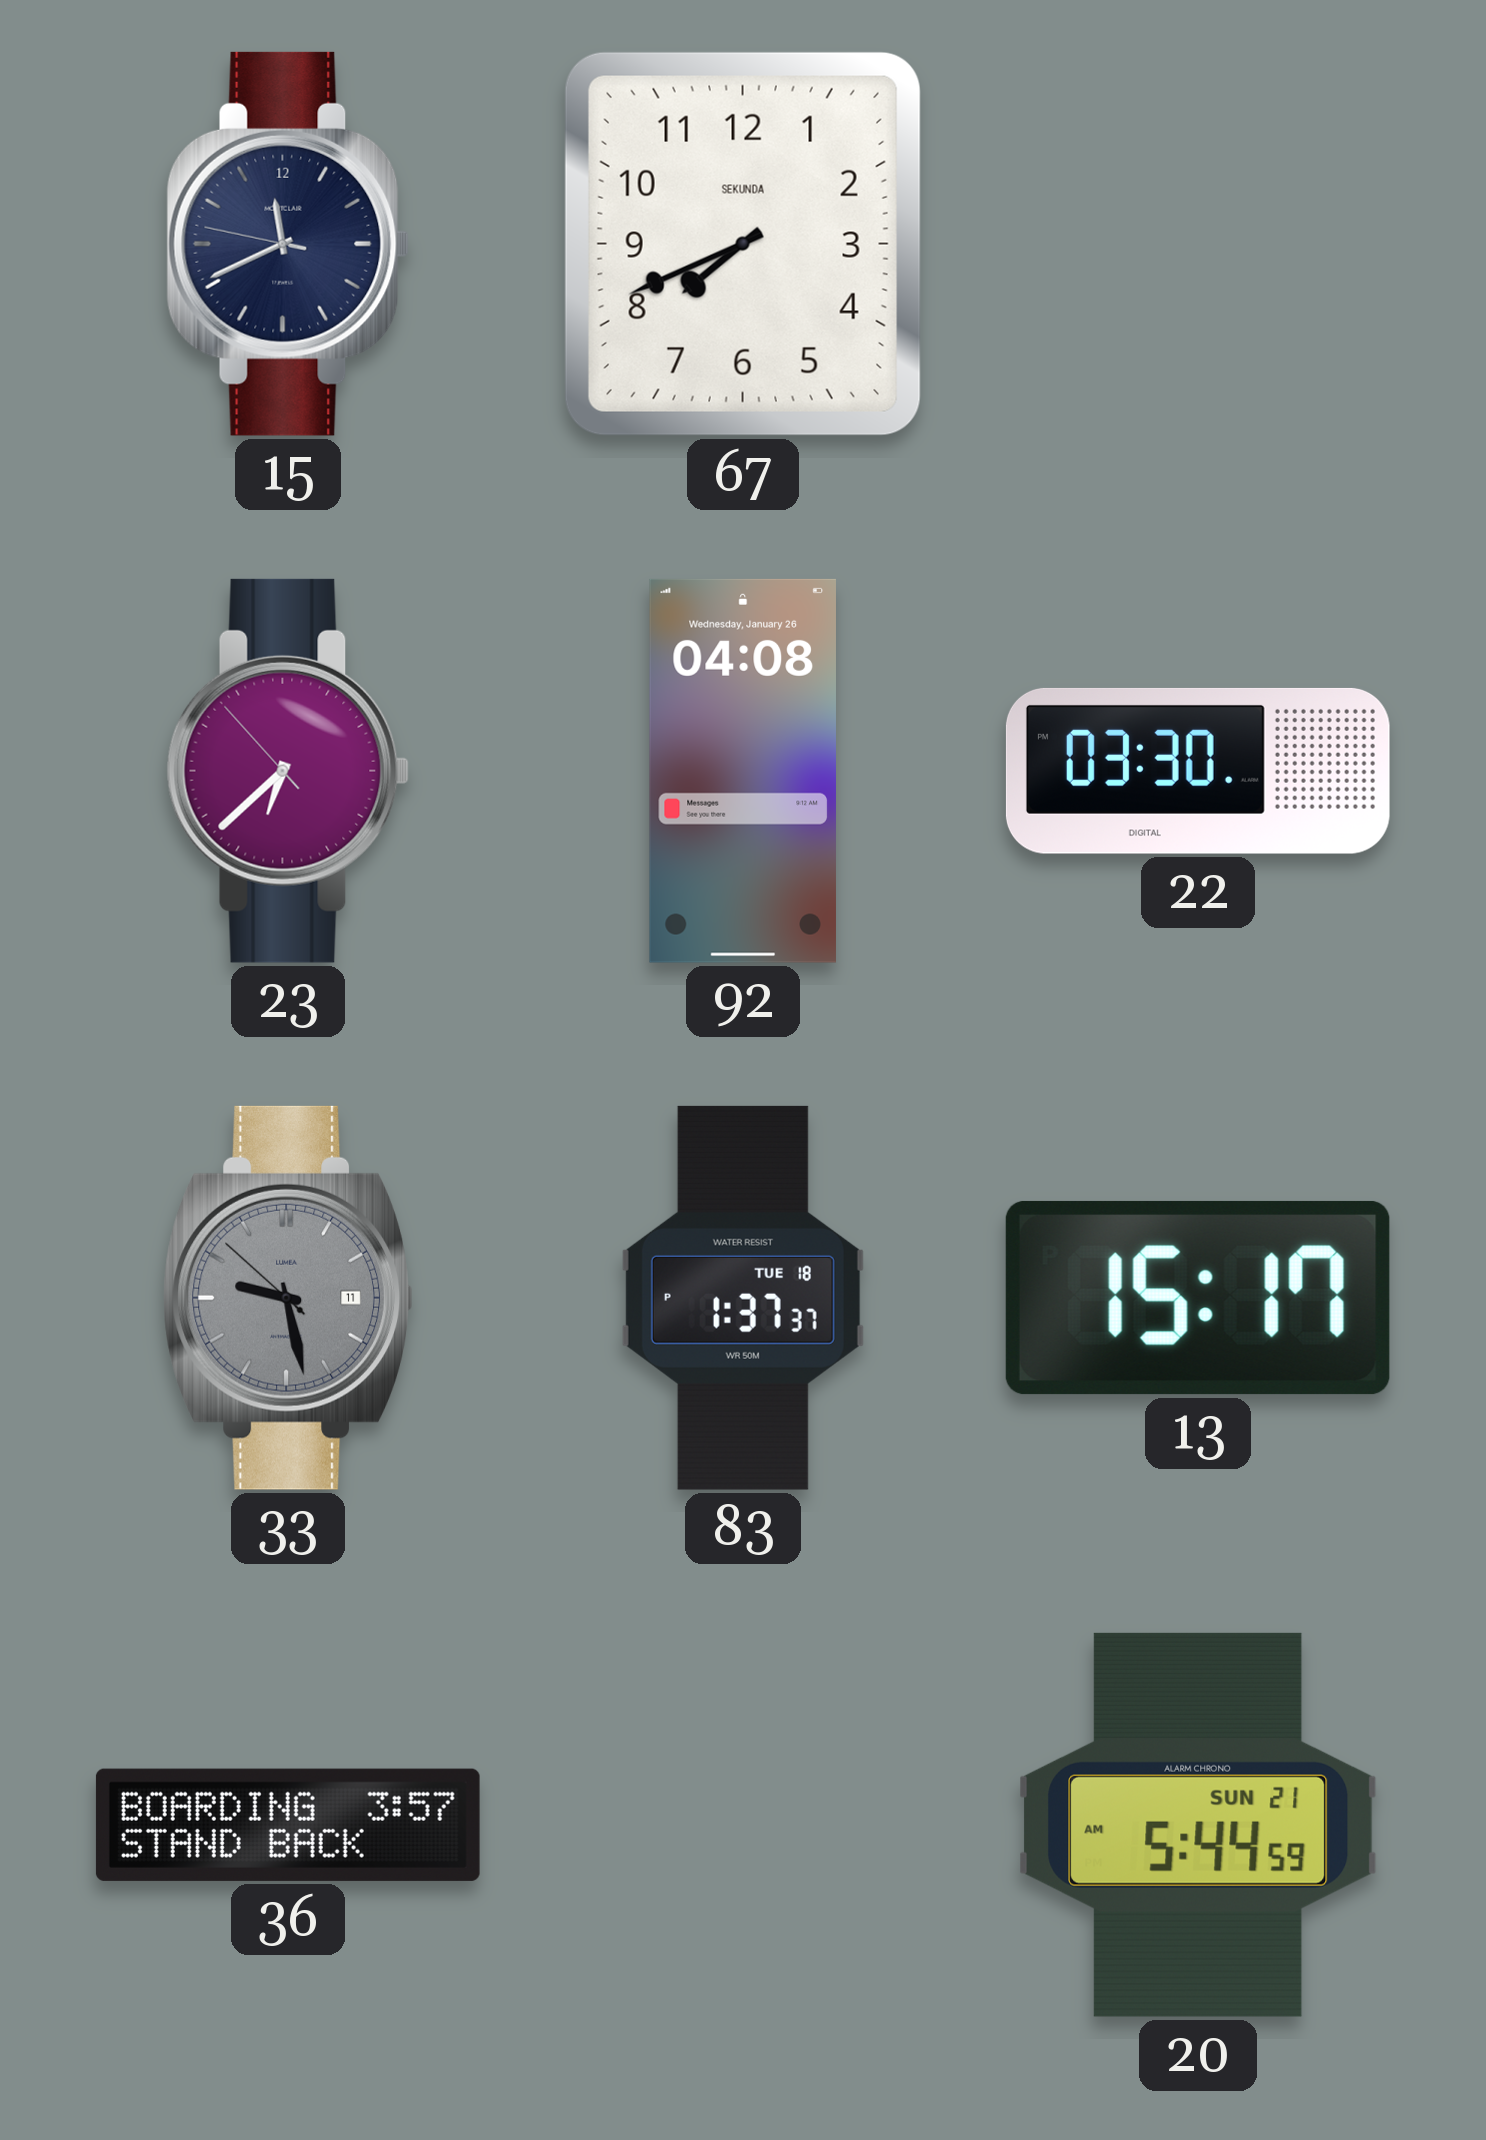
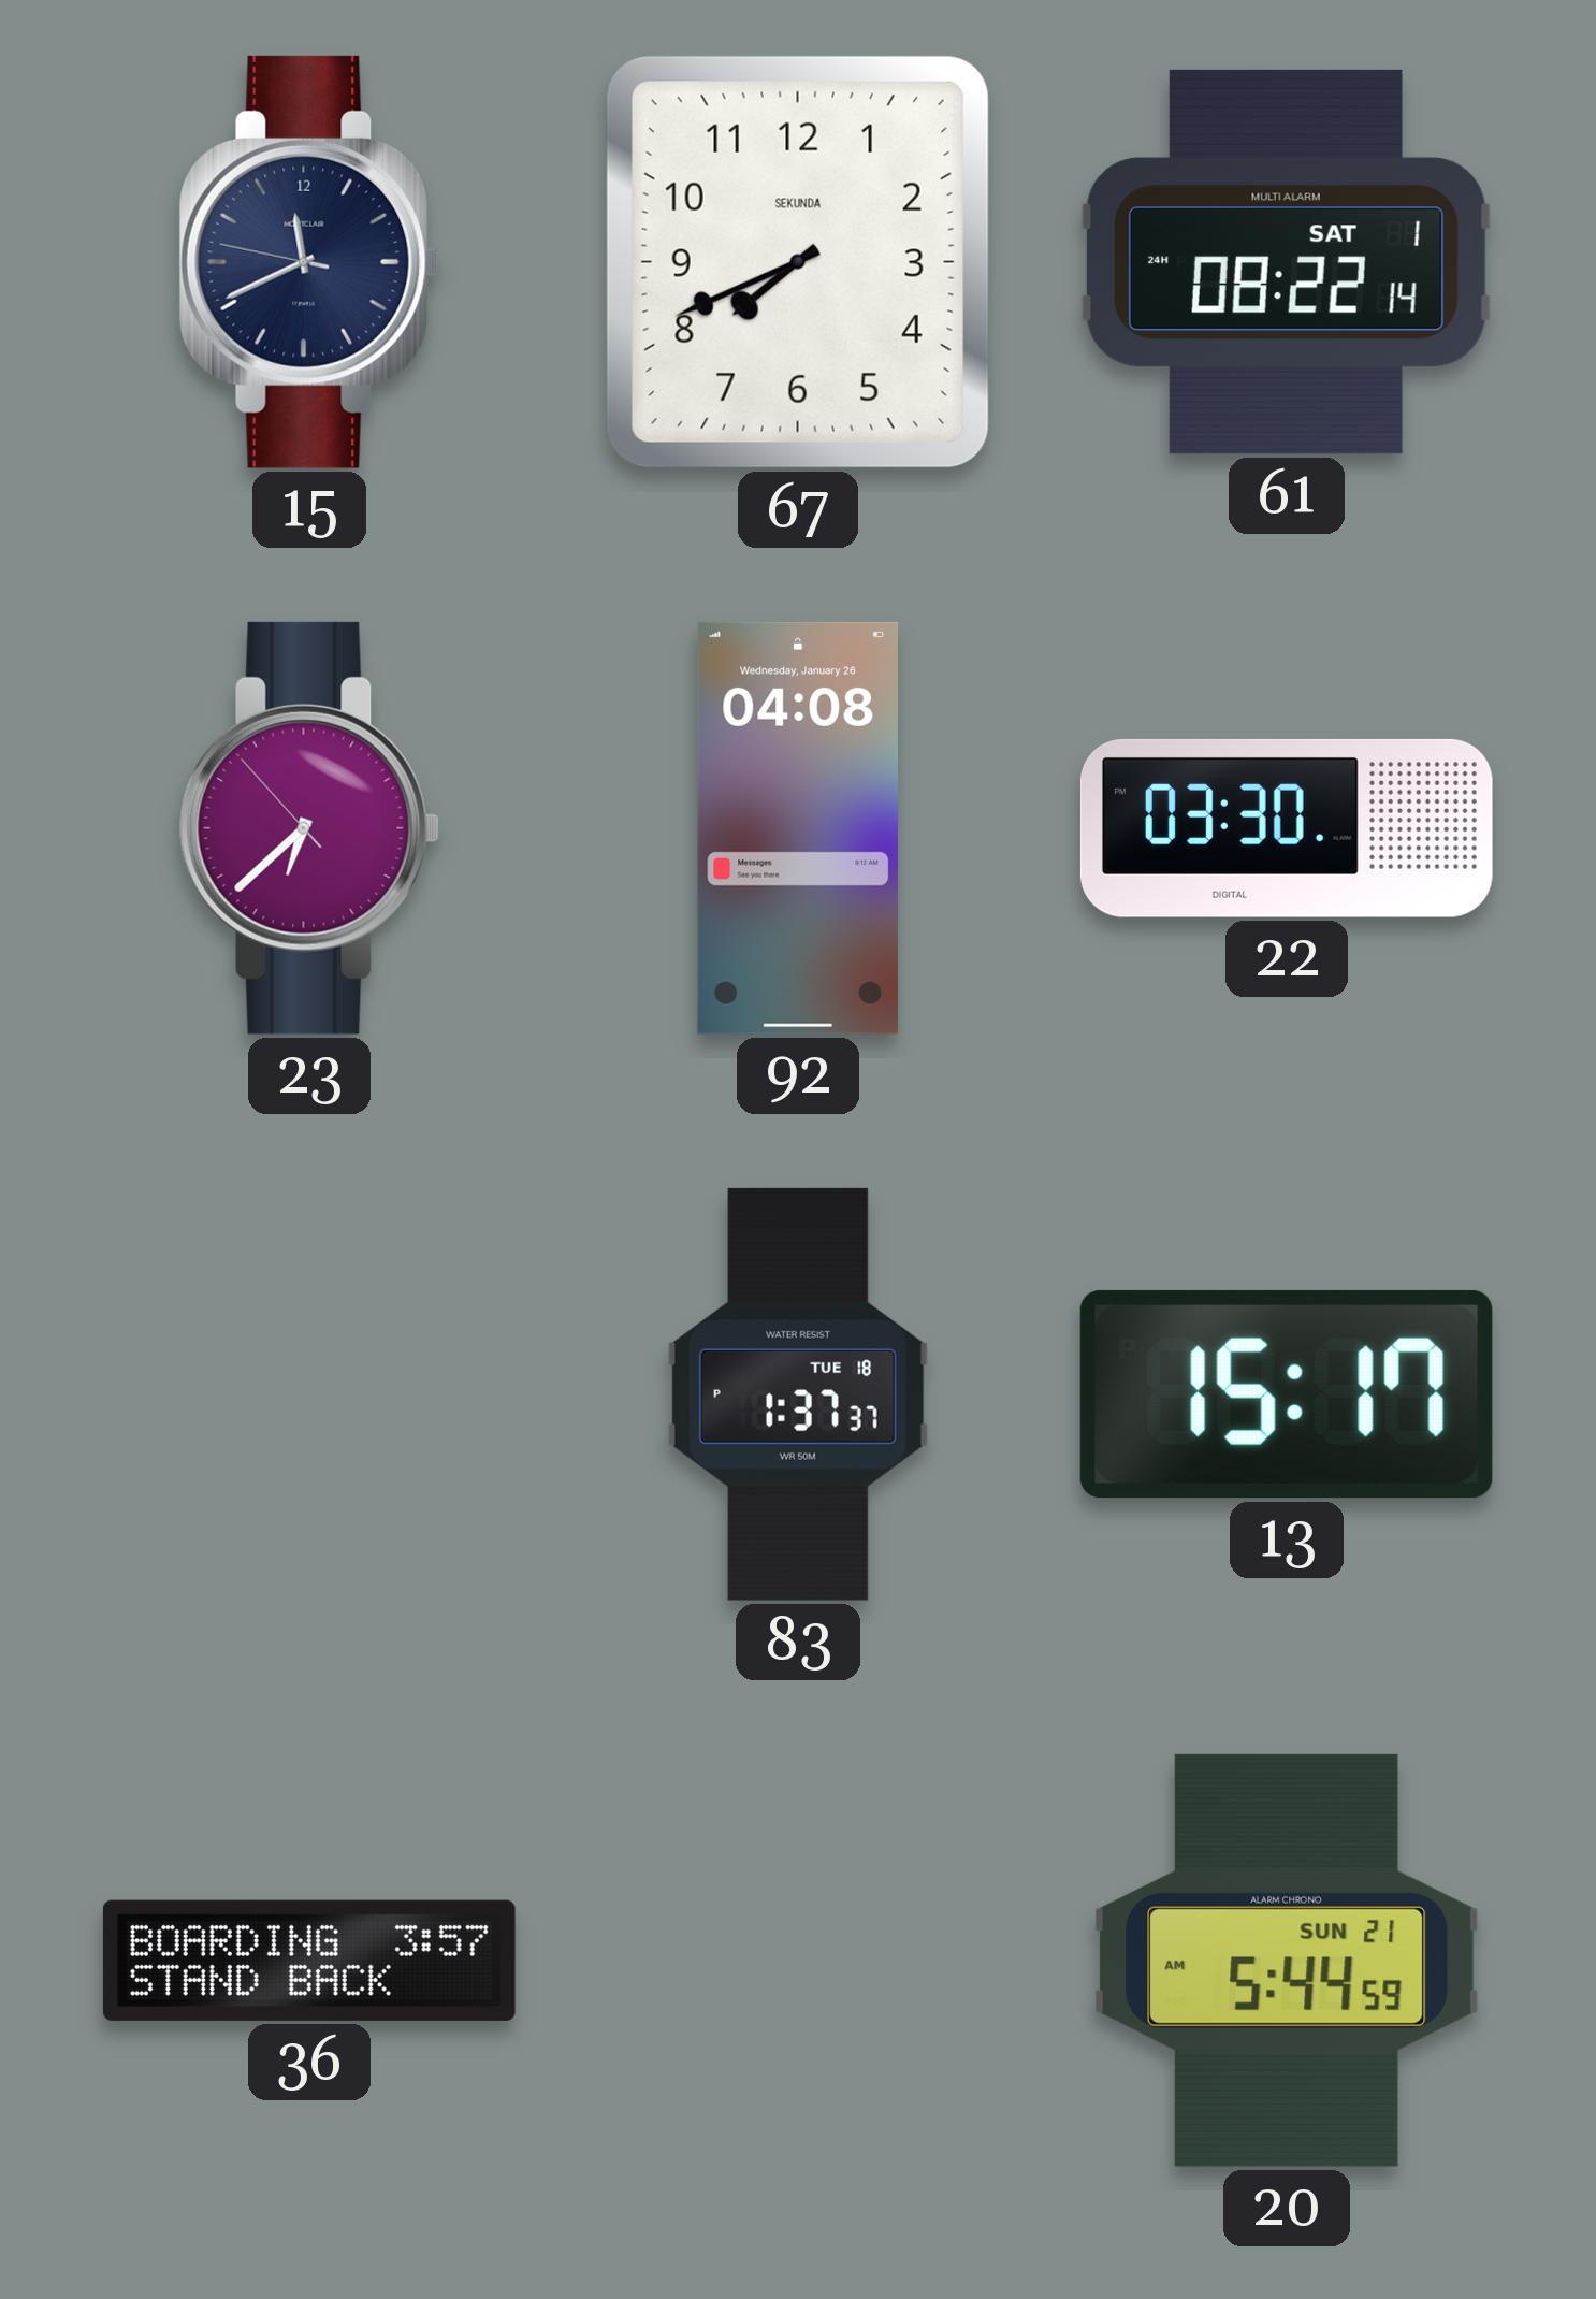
61: none -> 08:22 (1286, 262)
33: 9:27 -> none (287, 1298)
